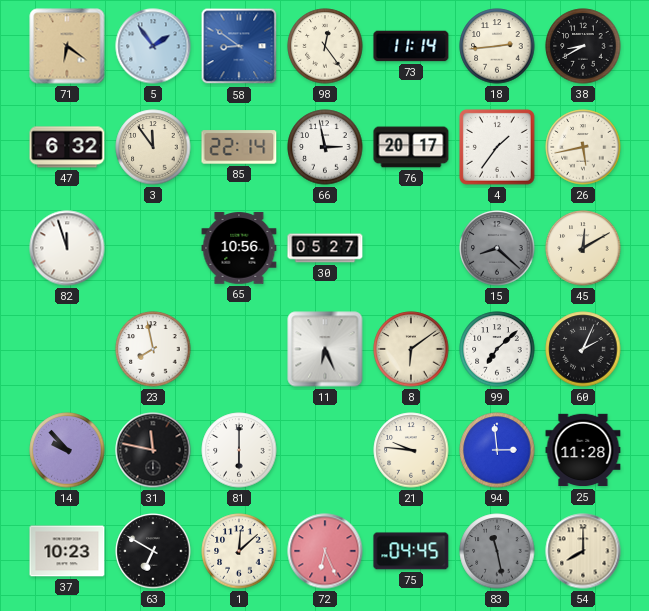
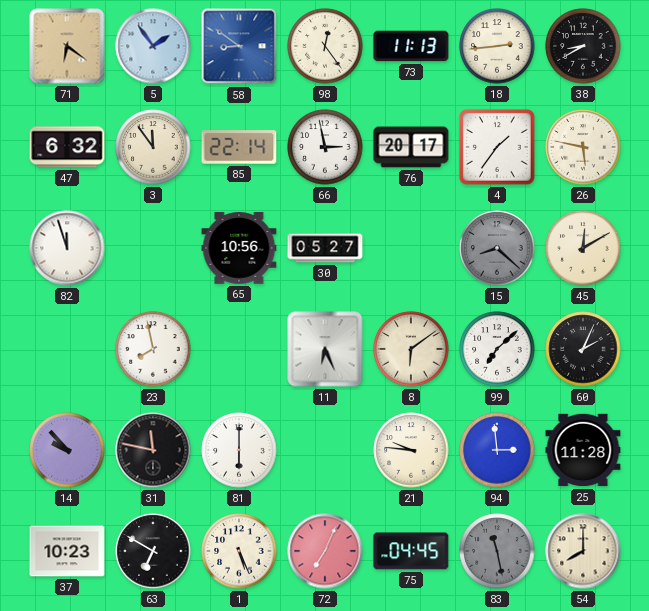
73: 11:14 -> 11:13 (411, 46)
26: 5:43 -> 5:47 (583, 147)
1: 12:08 -> 5:26 (239, 551)
72: 6:26 -> 7:04 (325, 551)
